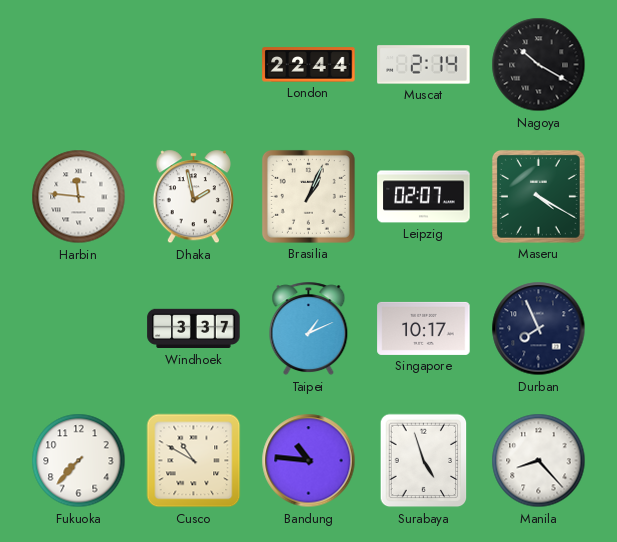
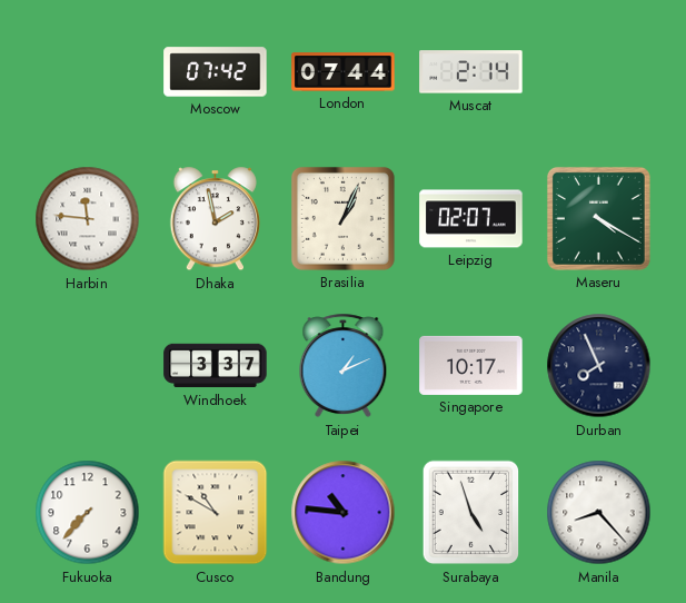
Moscow: none -> 07:42 (216, 72)
London: 22:44 -> 07:44 (344, 72)
Nagoya: 10:20 -> none (539, 65)
